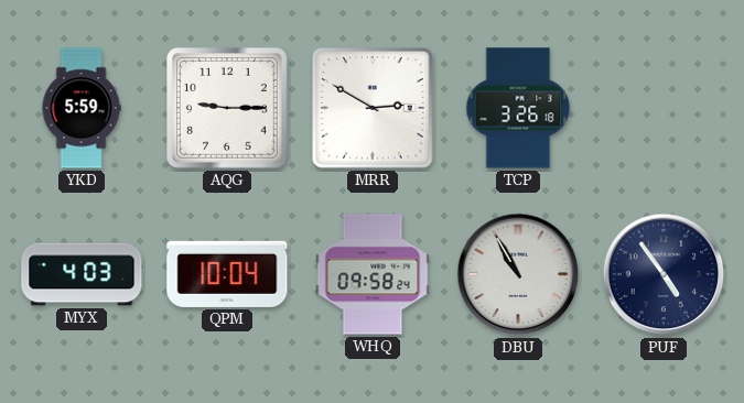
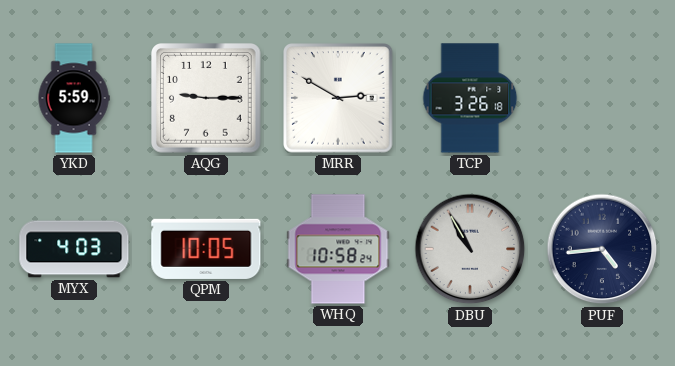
QPM: 10:04 -> 10:05 (206, 249)
WHQ: 09:58 -> 10:58 (338, 249)
PUF: 4:54 -> 4:44 (602, 249)
